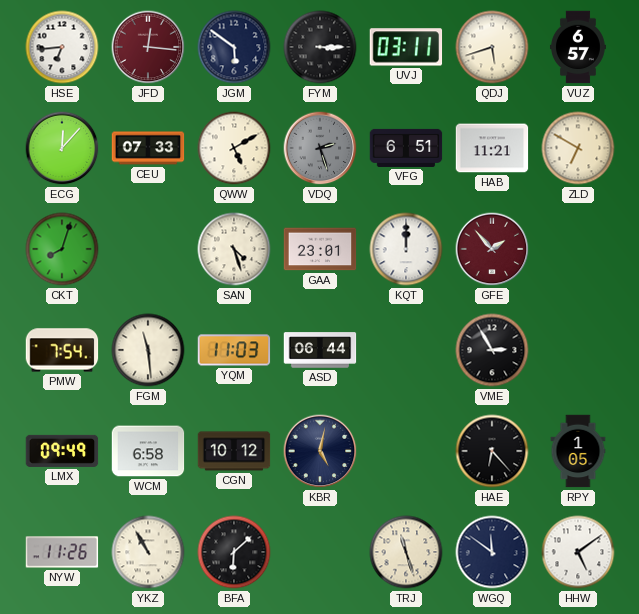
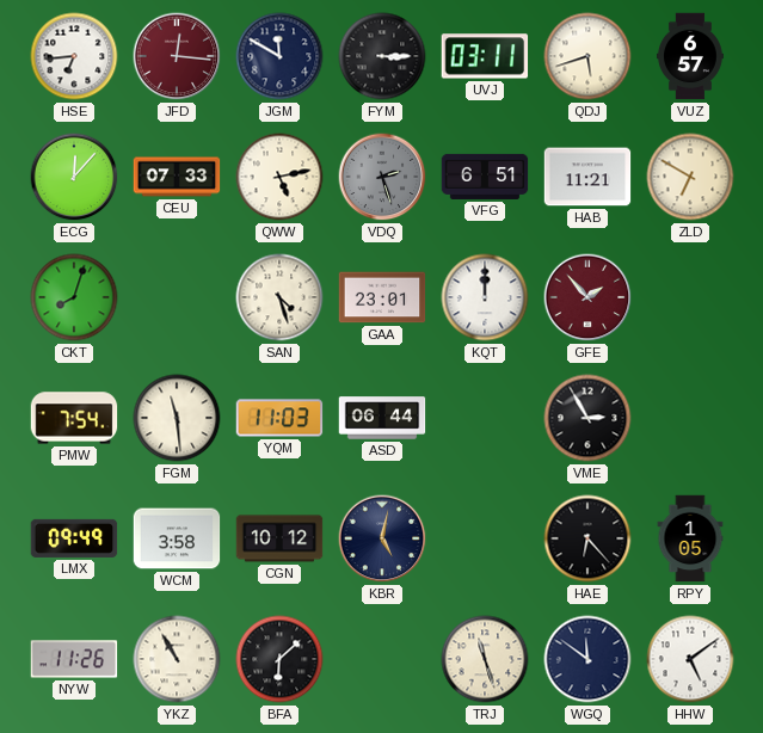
JGM: 5:51 -> 11:50 (279, 56)
QWW: 5:10 -> 5:13 (279, 177)
WCM: 6:58 -> 3:58 (177, 538)
